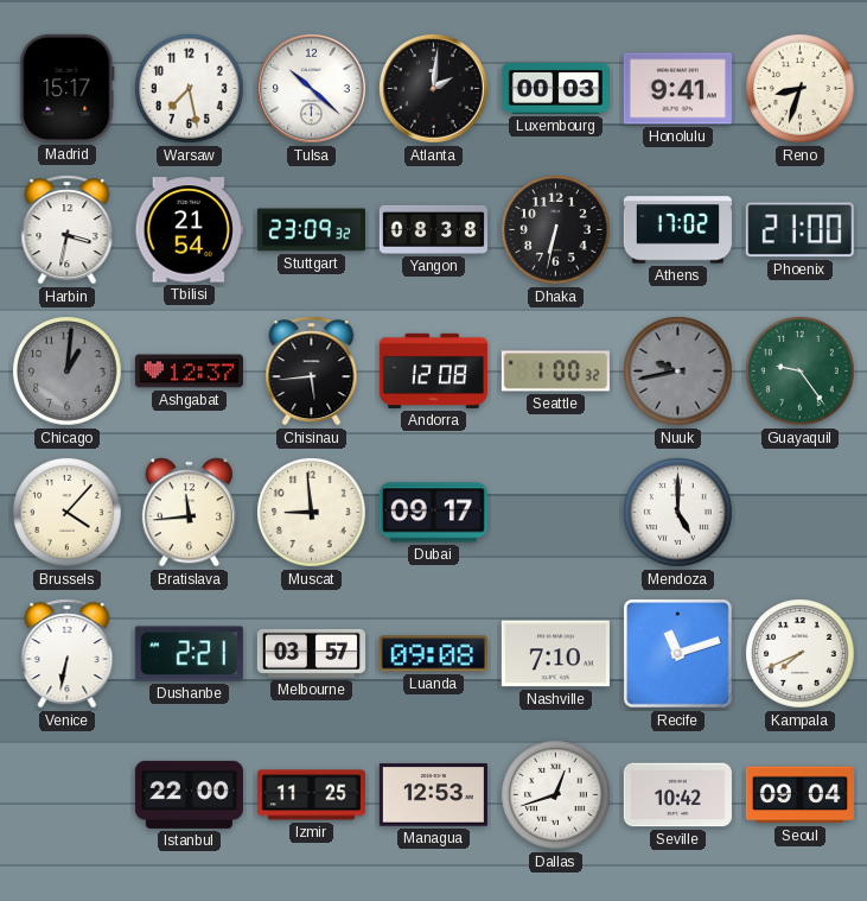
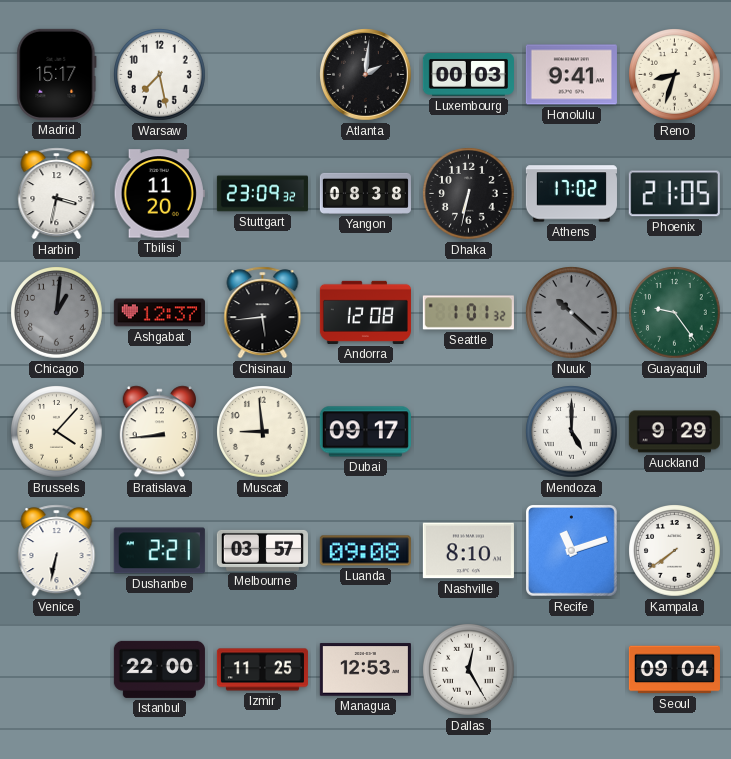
Tulsa: 10:22 -> none (312, 89)
Tbilisi: 21:54 -> 11:20 (159, 194)
Phoenix: 21:00 -> 21:05 (674, 194)
Seattle: 1:00 -> 1:01 (468, 313)
Nuuk: 9:43 -> 10:22 (572, 313)
Bratislava: 11:44 -> 8:44 (159, 432)
Auckland: none -> 9:29 (674, 432)
Nashville: 7:10 -> 8:10 (468, 551)
Kampala: 7:41 -> 7:39 (675, 551)
Dallas: 12:42 -> 12:25 (469, 670)
Seville: 10:42 -> none (677, 795)
